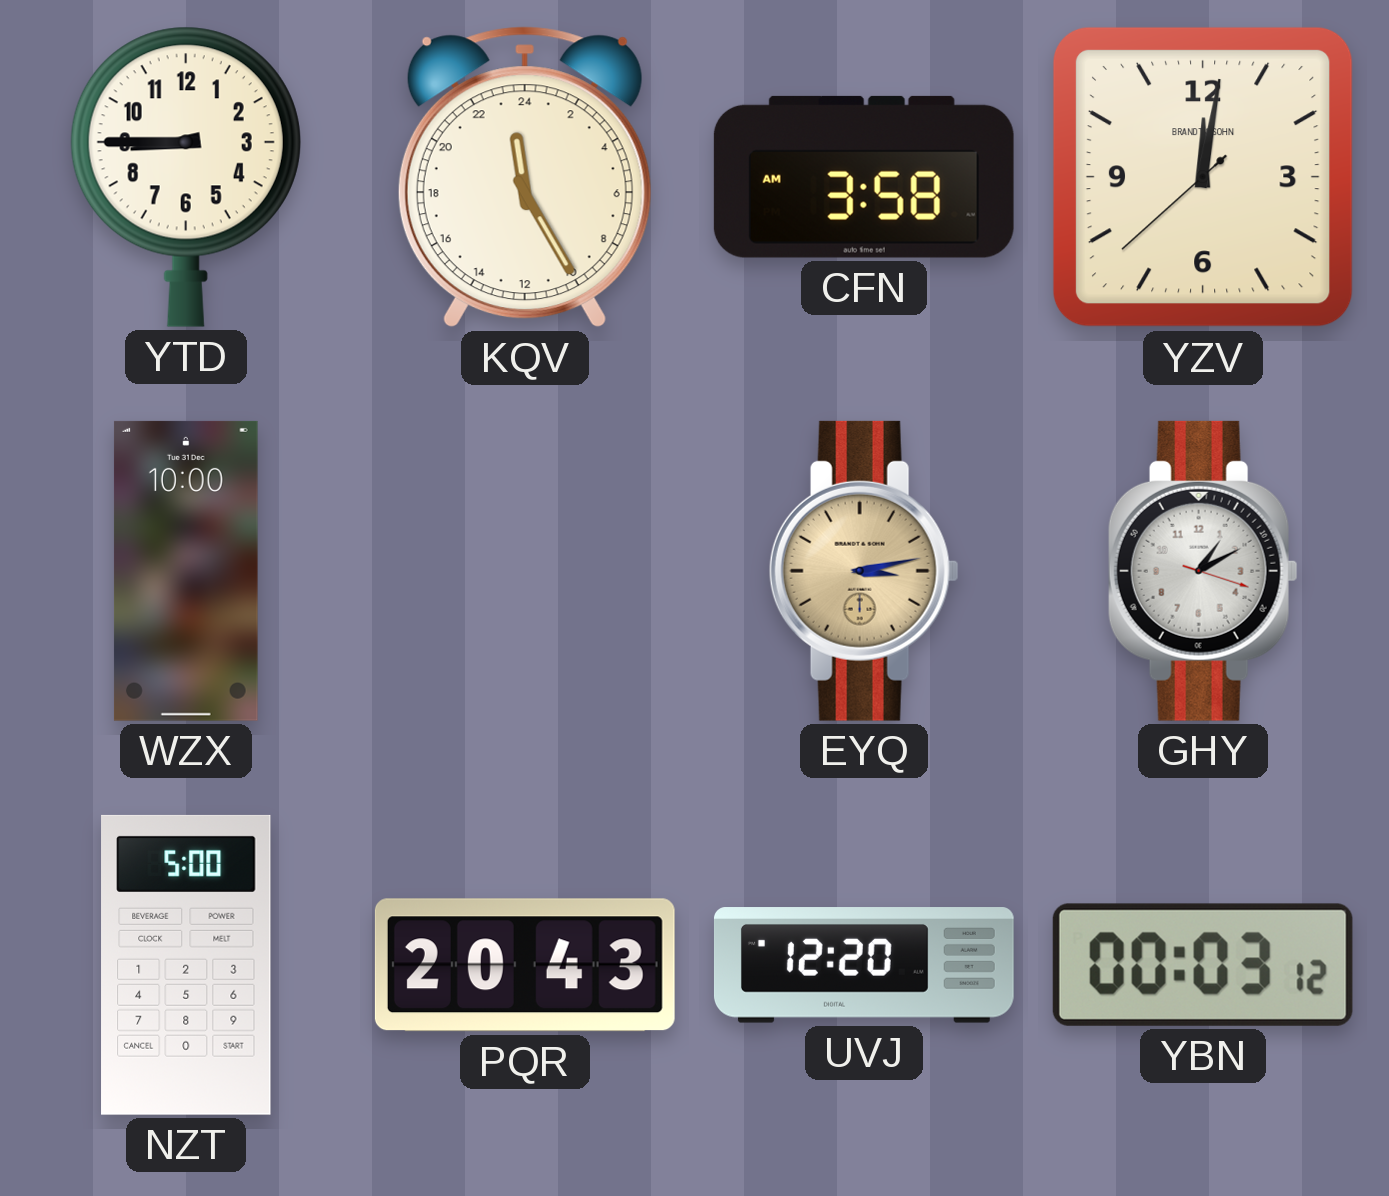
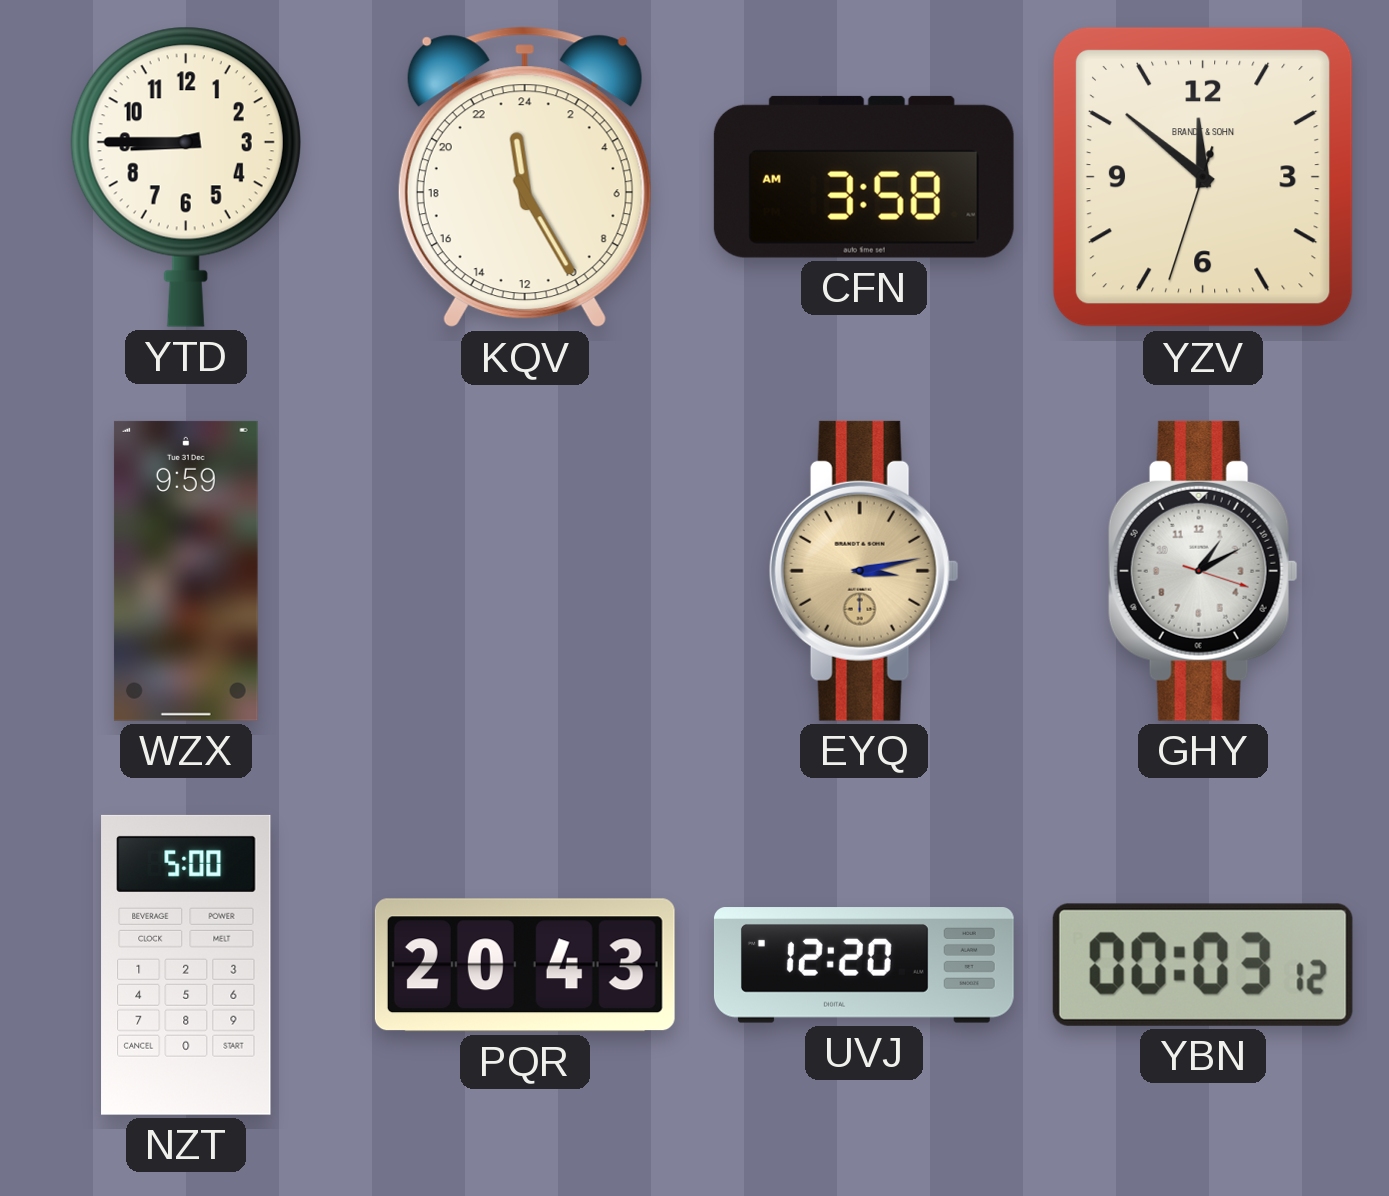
YZV: 12:01 -> 11:51 (1203, 177)
WZX: 10:00 -> 9:59 (186, 571)
